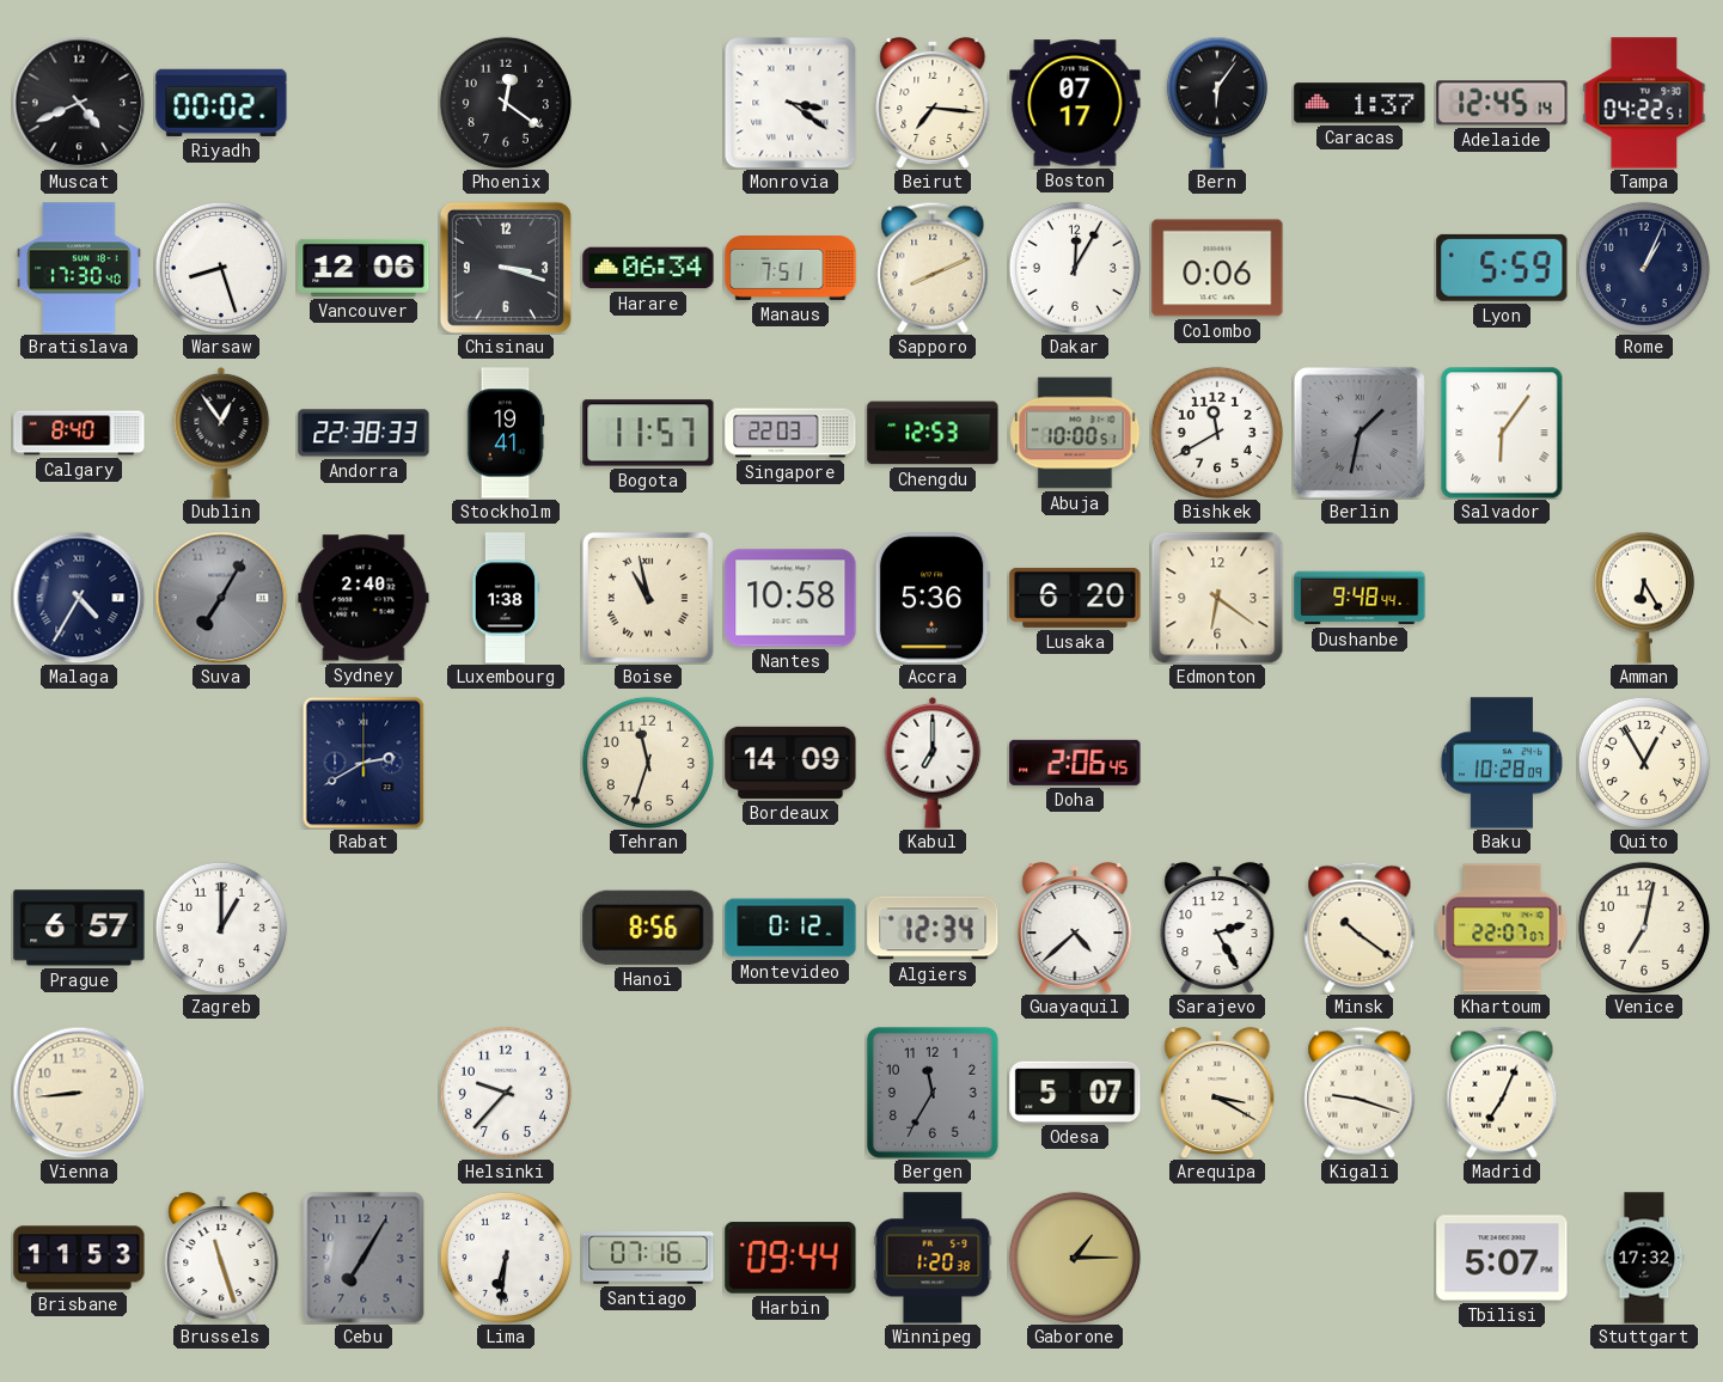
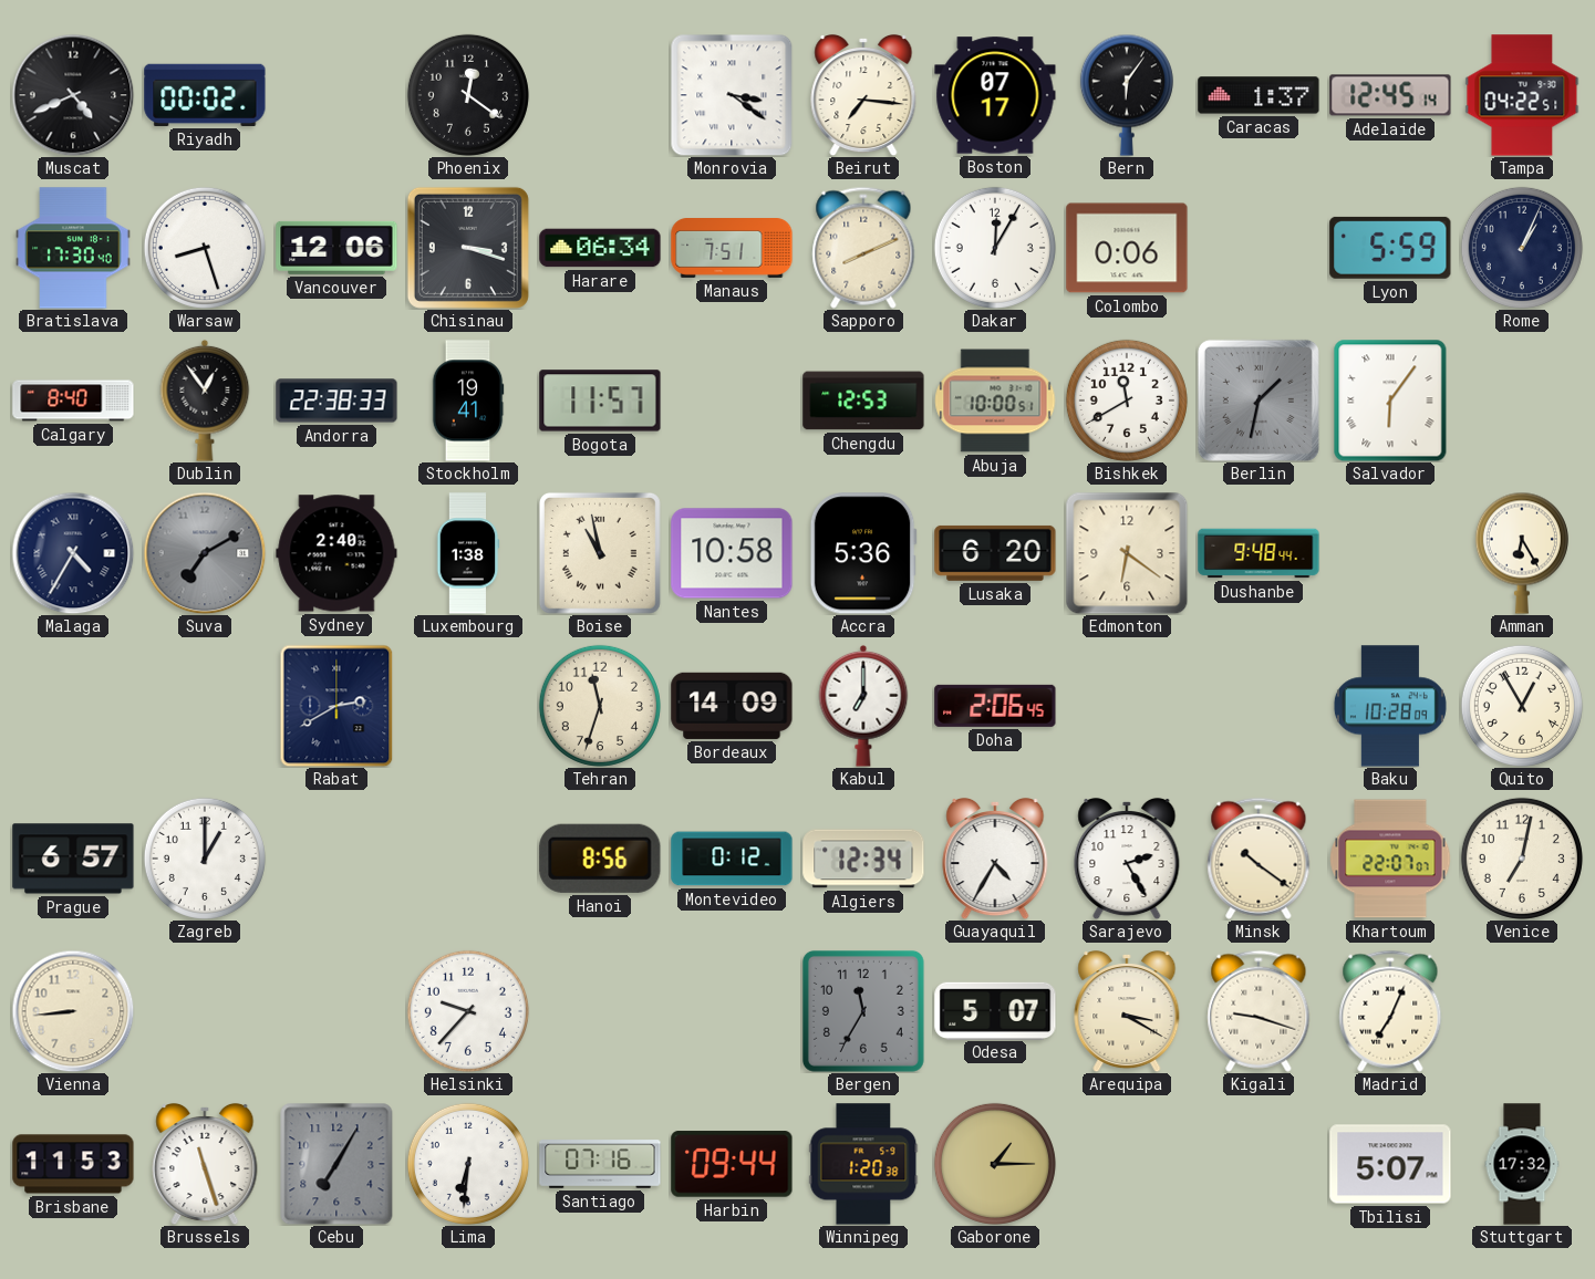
Singapore: 22:03 -> none (790, 433)
Suva: 7:05 -> 7:10 (205, 553)
Guayaquil: 4:38 -> 4:35 (995, 859)
